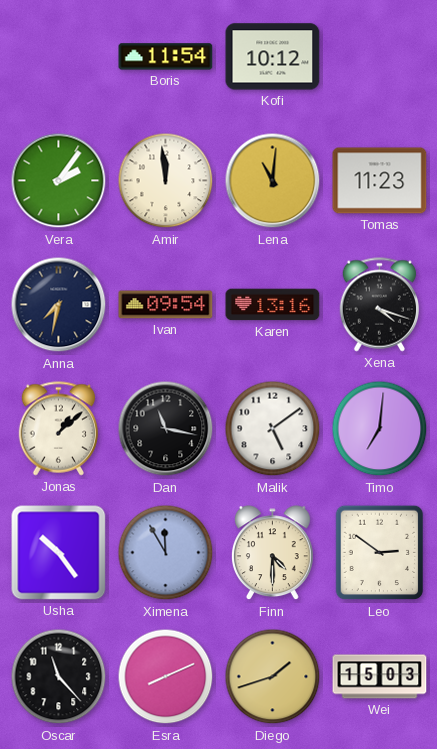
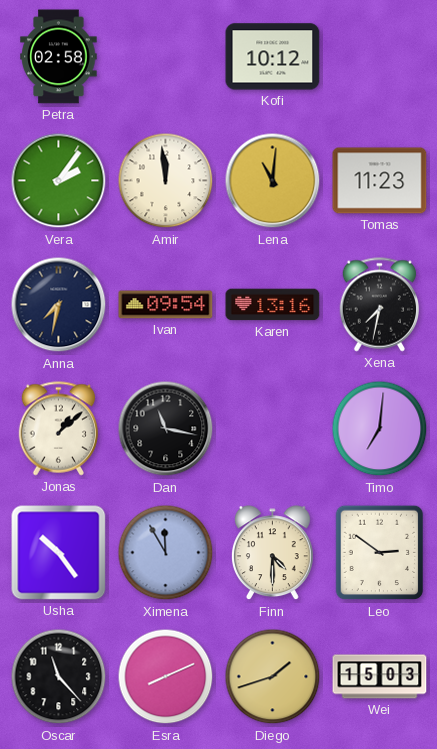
Petra: none -> 02:58 (59, 57)
Boris: 11:54 -> none (166, 57)
Xena: 4:18 -> 7:32 (379, 305)
Malik: 5:09 -> none (273, 429)
